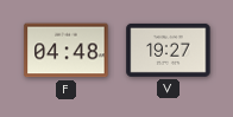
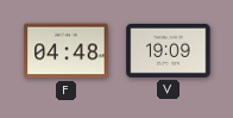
V: 19:27 -> 19:09 (169, 50)
